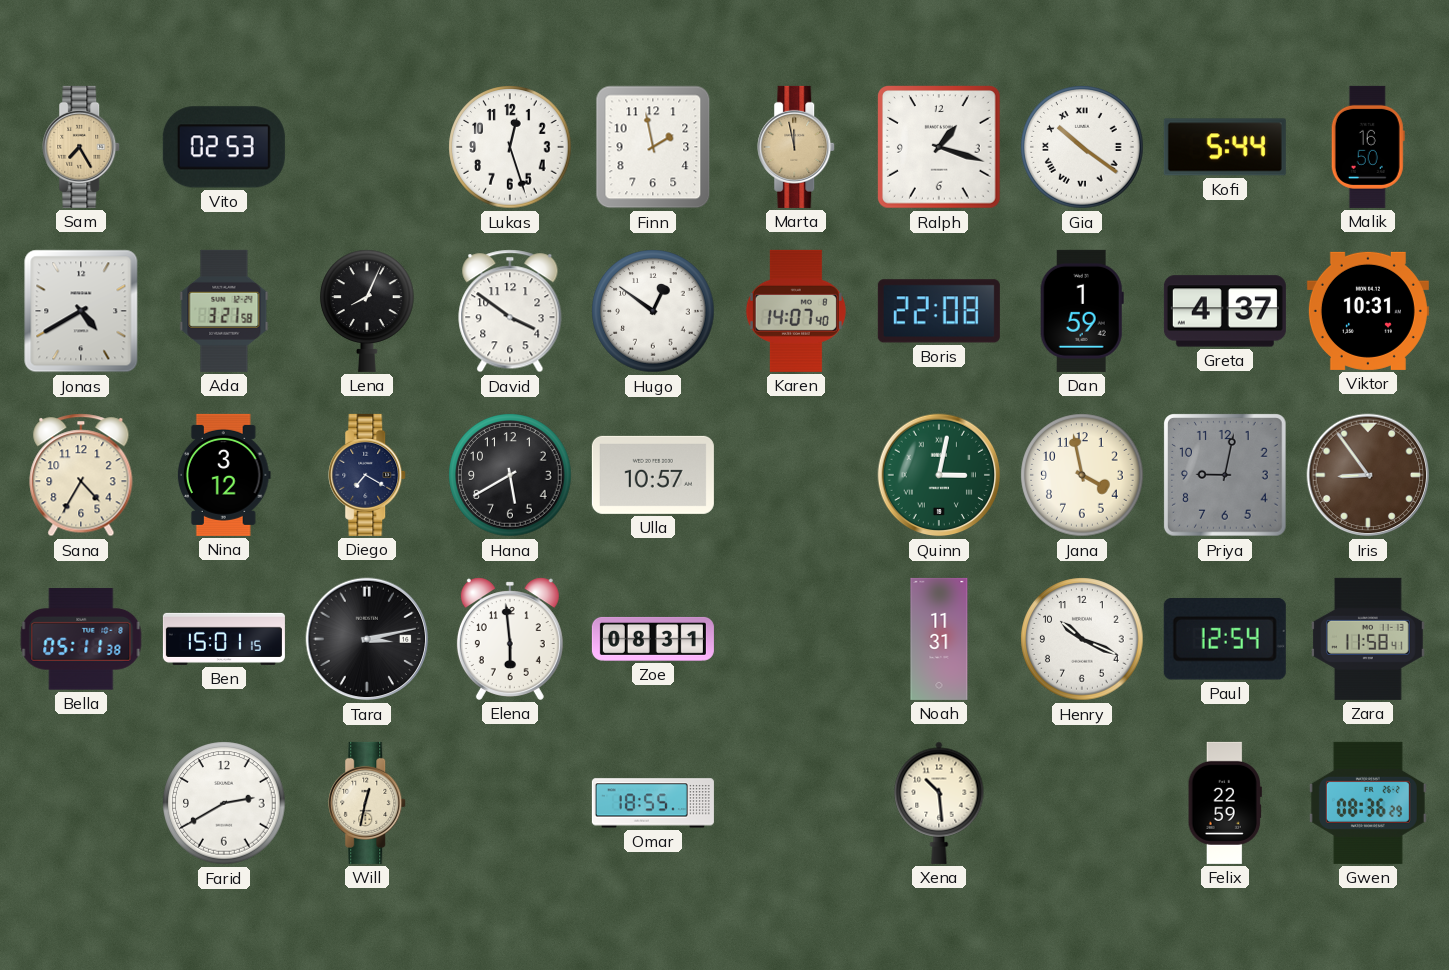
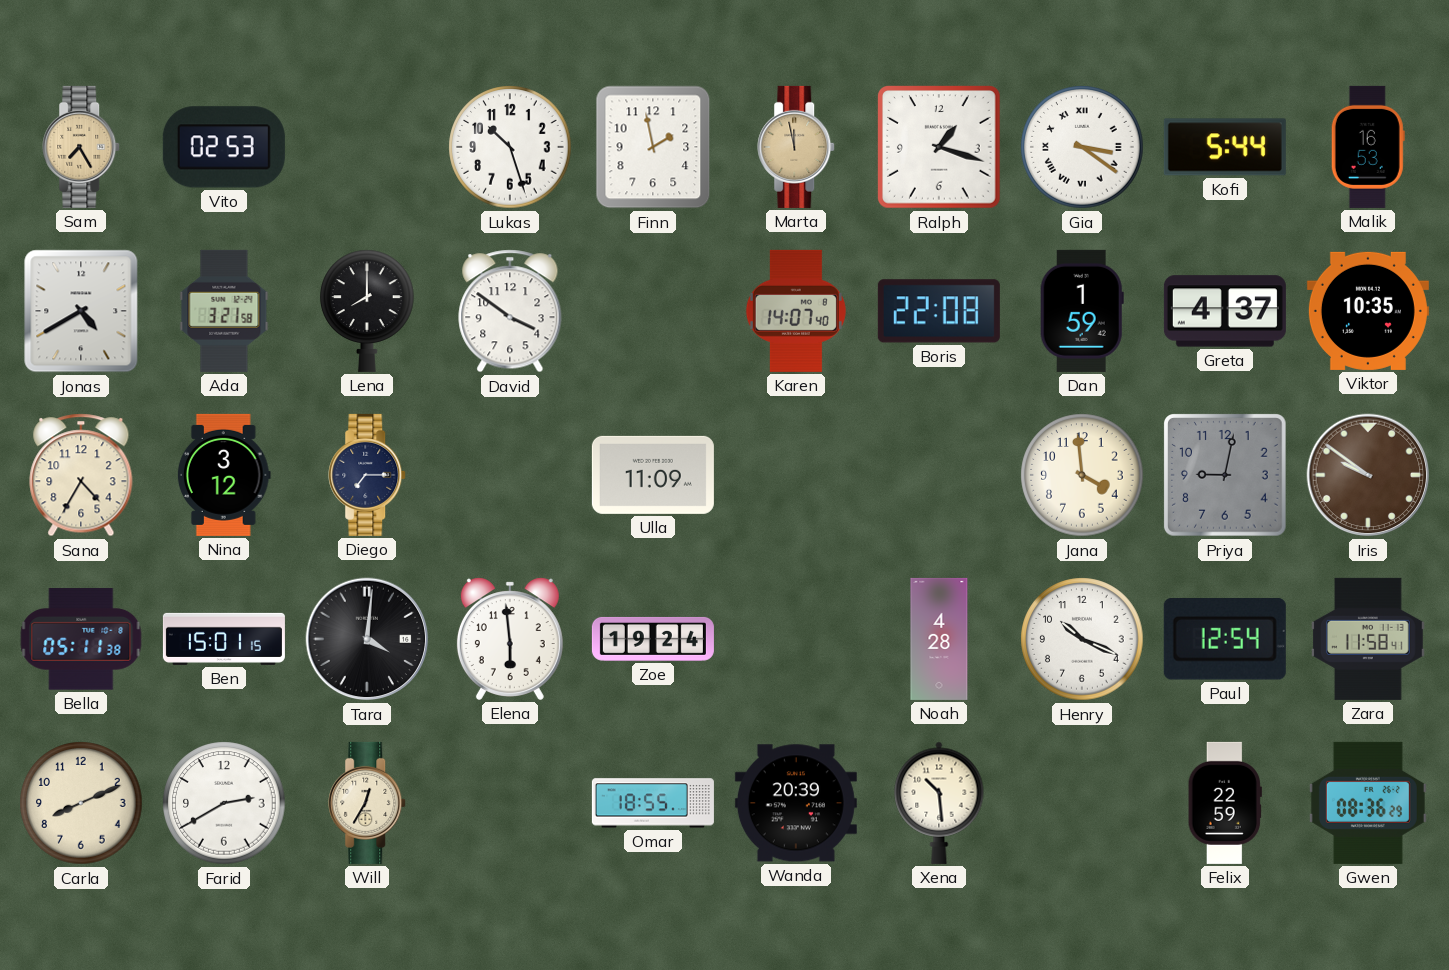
Lukas: 12:27 -> 10:27 (510, 147)
Gia: 10:21 -> 3:21 (1082, 147)
Malik: 16:50 -> 16:53 (1368, 147)
Lena: 8:04 -> 8:00 (368, 311)
Hugo: 12:51 -> none (653, 311)
Viktor: 10:31 -> 10:35 (1368, 311)
Diego: 7:20 -> 7:15 (368, 475)
Hana: 5:40 -> none (510, 475)
Ulla: 10:57 -> 11:09 (653, 475)
Quinn: 3:02 -> none (939, 475)
Jana: 3:58 -> 3:59 (1082, 475)
Iris: 8:54 -> 9:51 (1368, 475)
Tara: 3:13 -> 4:01 (367, 639)
Zoe: 08:31 -> 19:24 (653, 639)
Noah: 11:31 -> 4:28 (939, 639)
Carla: none -> 8:11 (81, 803)
Will: 12:32 -> 12:35 (368, 803)
Wanda: none -> 20:39 (796, 803)
